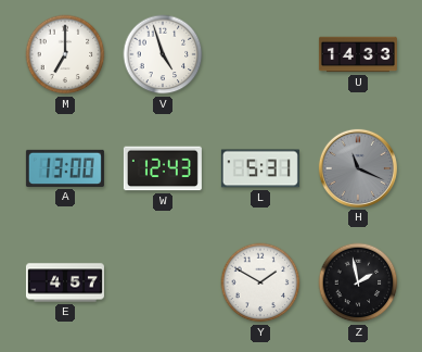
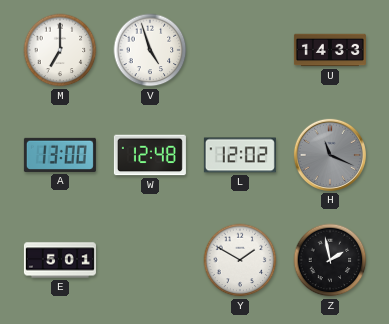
W: 12:43 -> 12:48 (150, 155)
L: 5:31 -> 12:02 (240, 155)
E: 4:57 -> 5:01 (60, 260)
